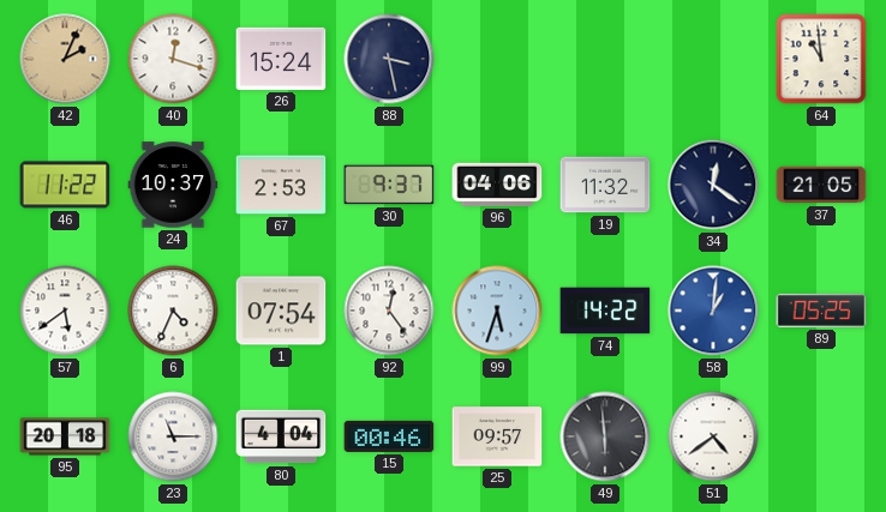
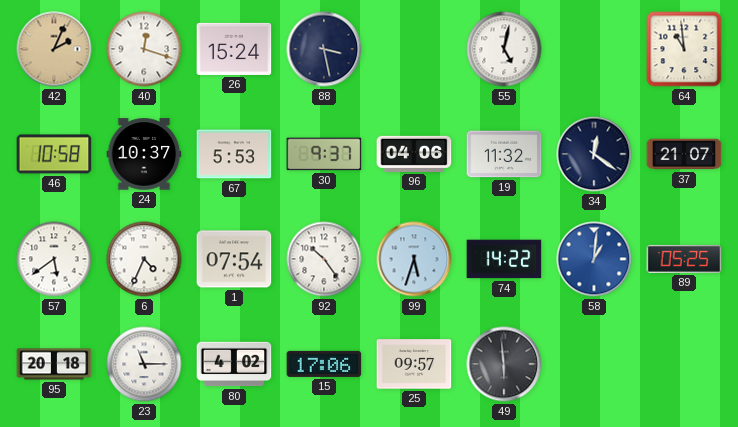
55: none -> 5:02 (504, 49)
46: 11:22 -> 10:58 (54, 154)
67: 2:53 -> 5:53 (234, 154)
37: 21:05 -> 21:07 (684, 154)
92: 12:24 -> 10:24 (324, 259)
80: 4:04 -> 4:02 (234, 364)
15: 00:46 -> 17:06 (324, 364)
51: 4:39 -> none (713, 436)
